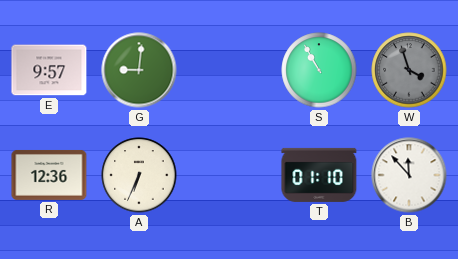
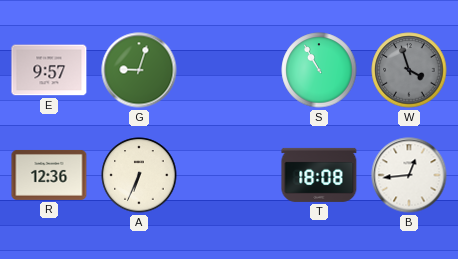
G: 9:01 -> 9:03 (139, 70)
T: 01:10 -> 18:08 (319, 175)
B: 11:53 -> 12:44 (409, 175)
